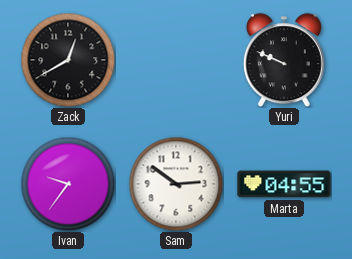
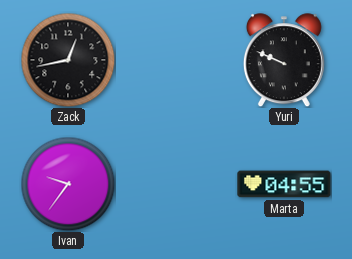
Zack: 12:40 -> 12:43 (68, 60)
Sam: 2:51 -> none (176, 184)
